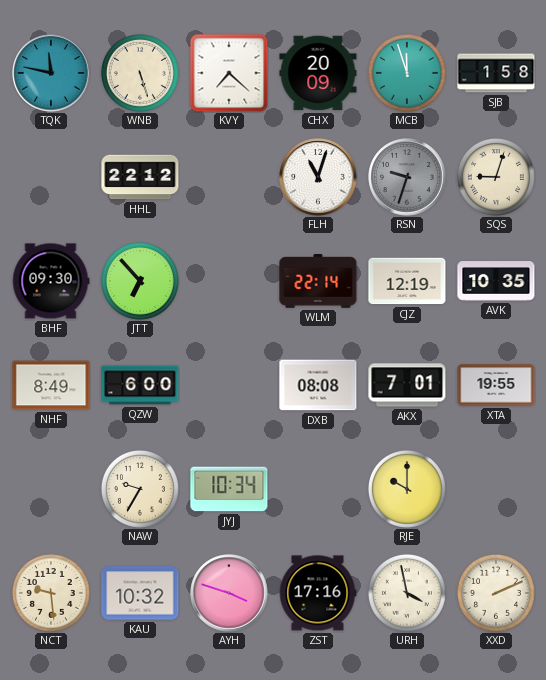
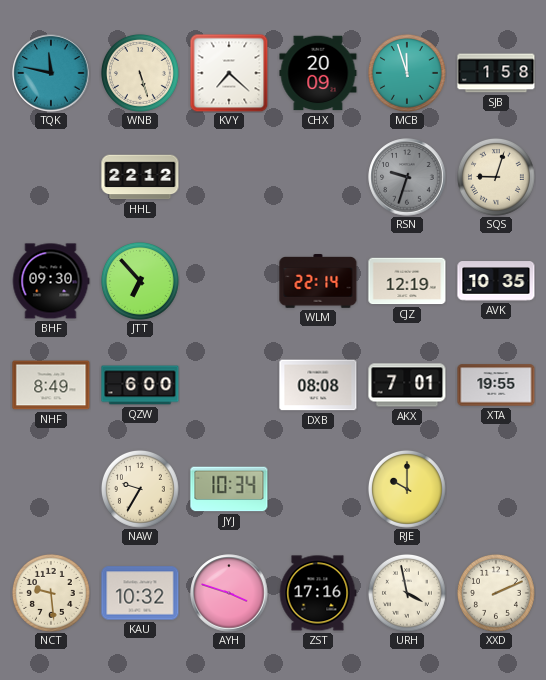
FLH: 11:03 -> none (318, 177)
